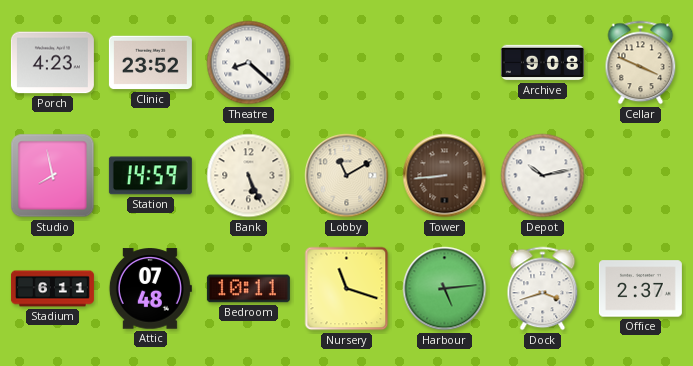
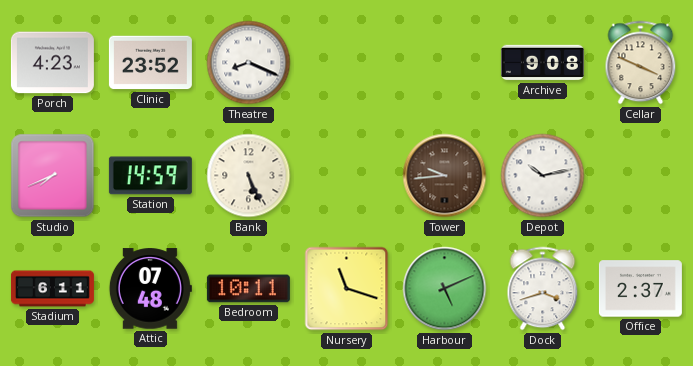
Theatre: 8:22 -> 8:19 (249, 63)
Studio: 7:58 -> 7:41 (53, 176)
Lobby: 11:10 -> none (347, 176)
Tower: 8:44 -> 9:44 (445, 176)
Harbour: 5:14 -> 5:11 (445, 289)
